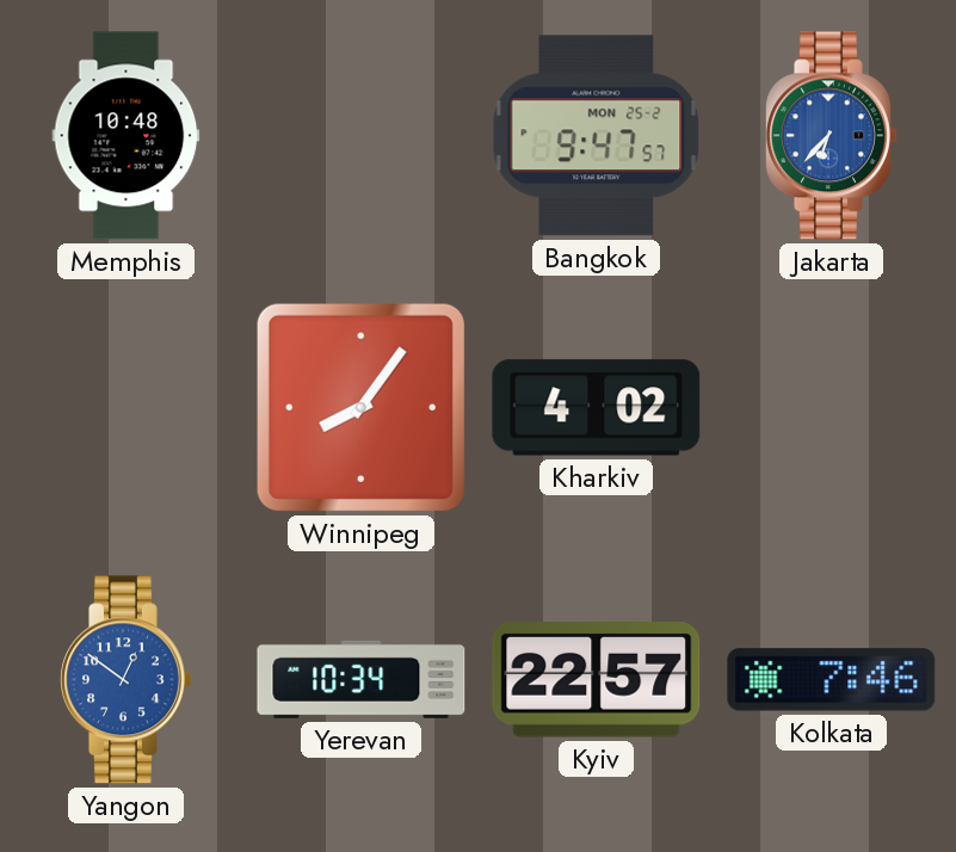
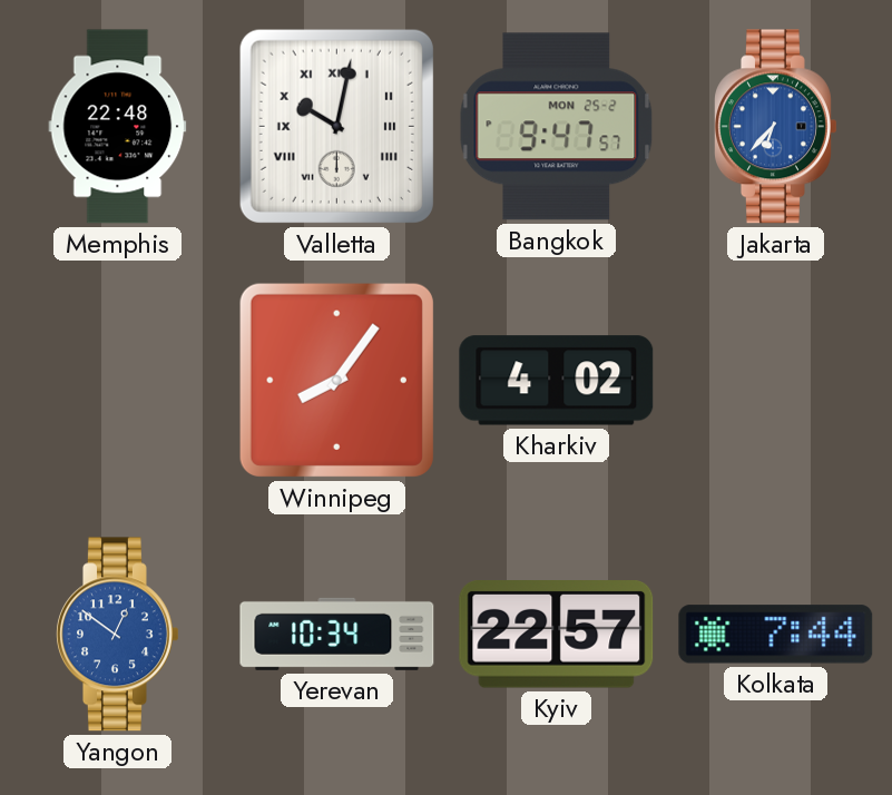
Memphis: 10:48 -> 22:48 (118, 127)
Valletta: none -> 10:02 (336, 126)
Kolkata: 7:46 -> 7:44 (776, 635)
